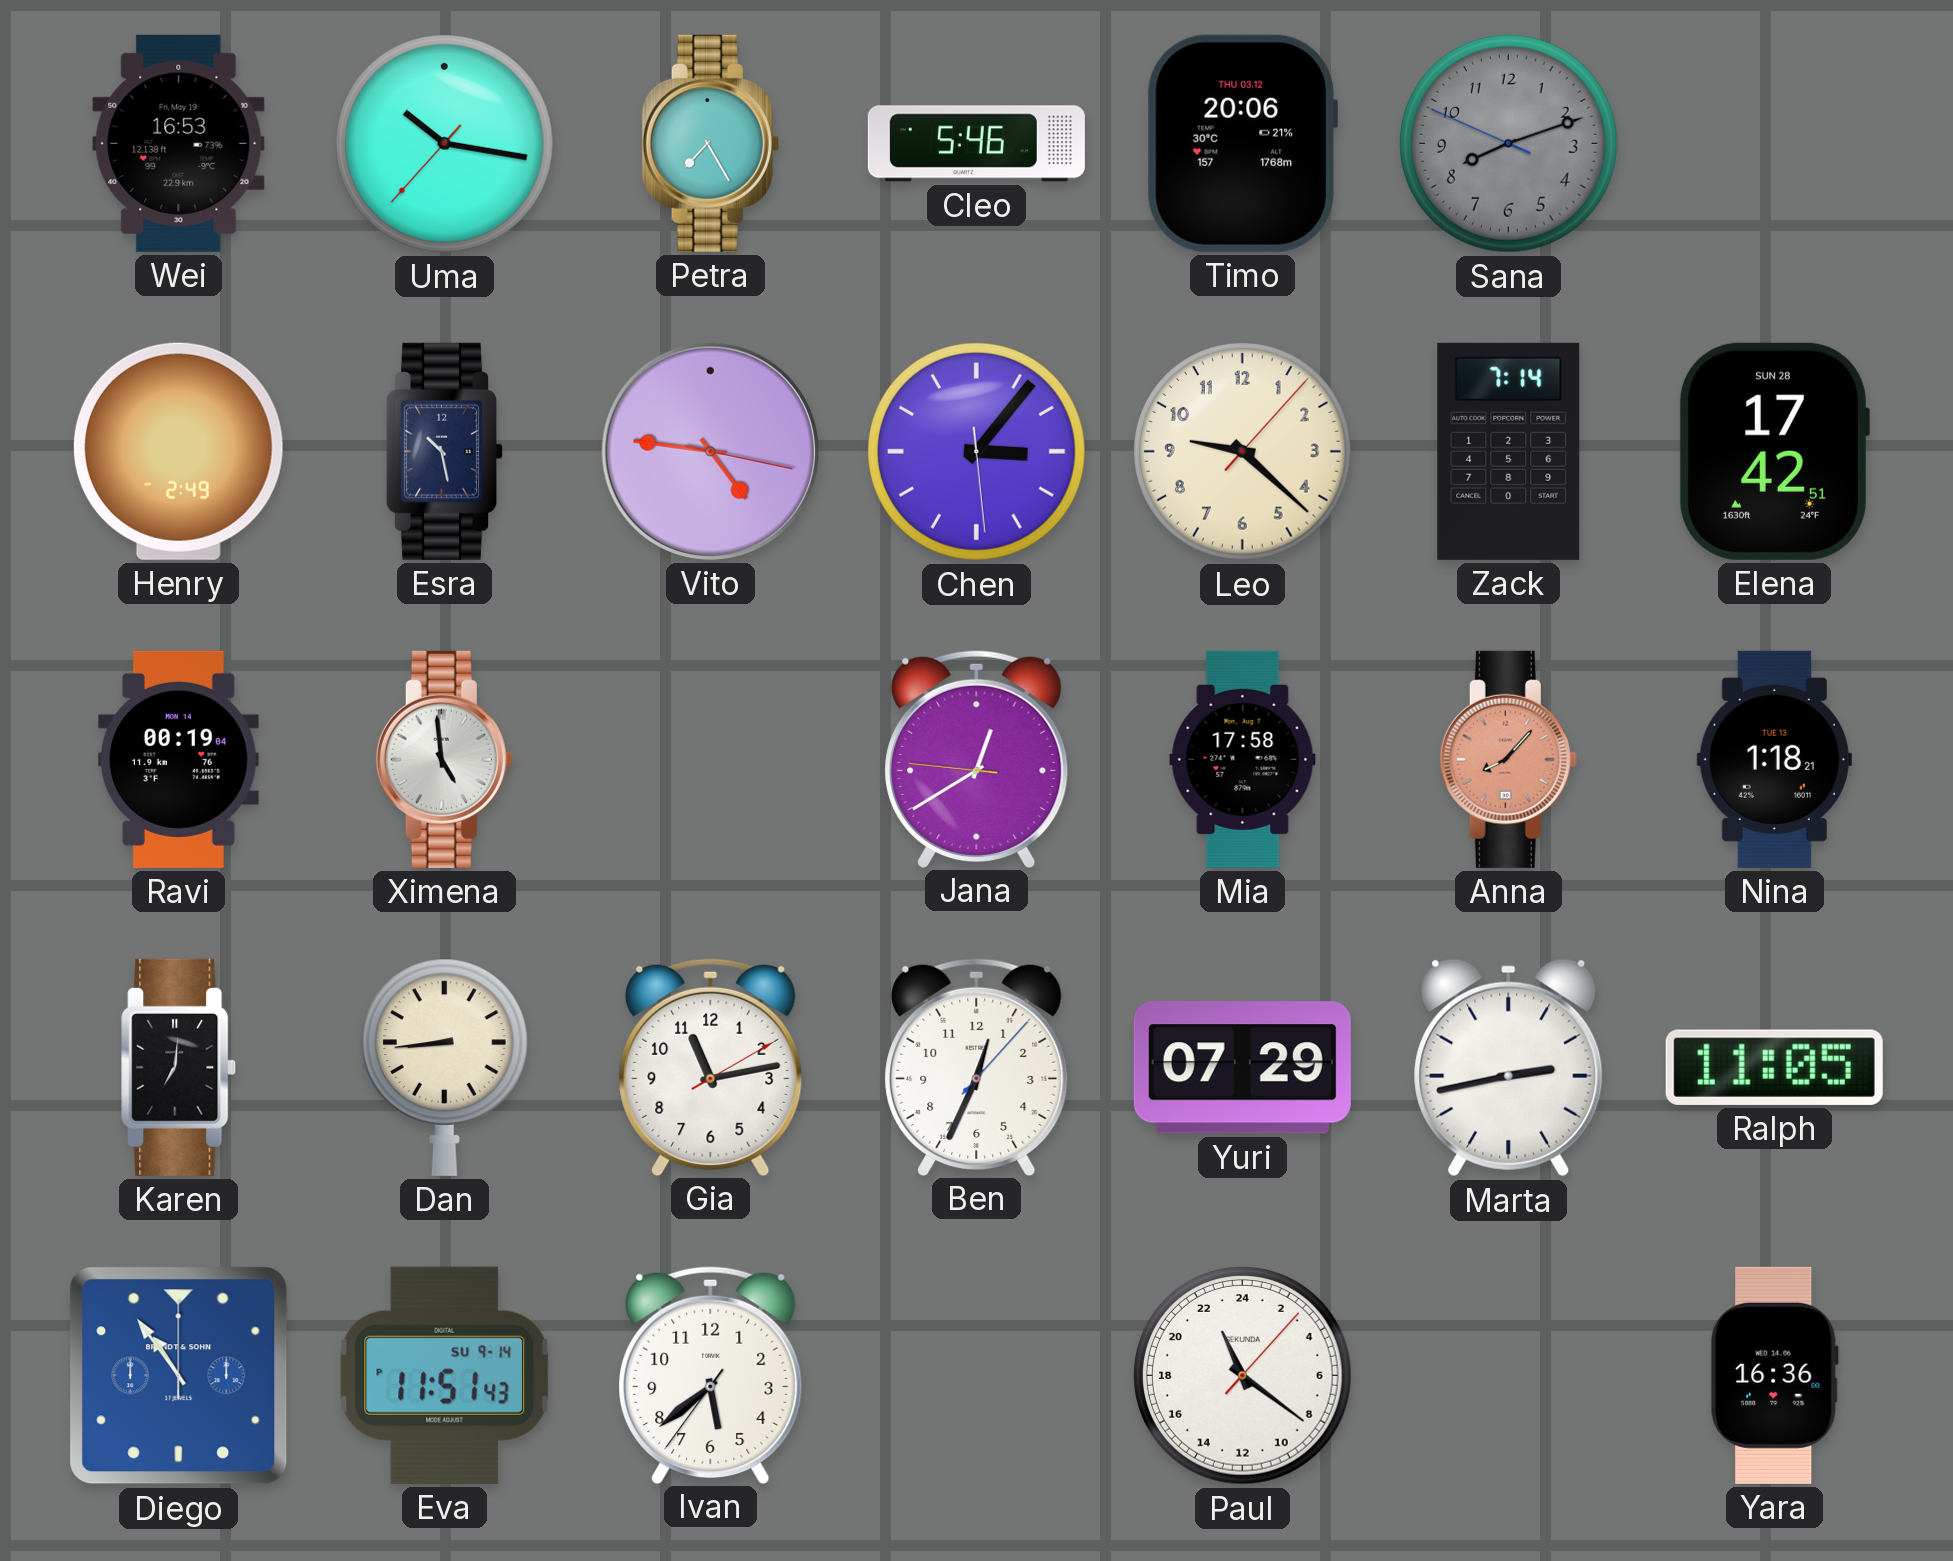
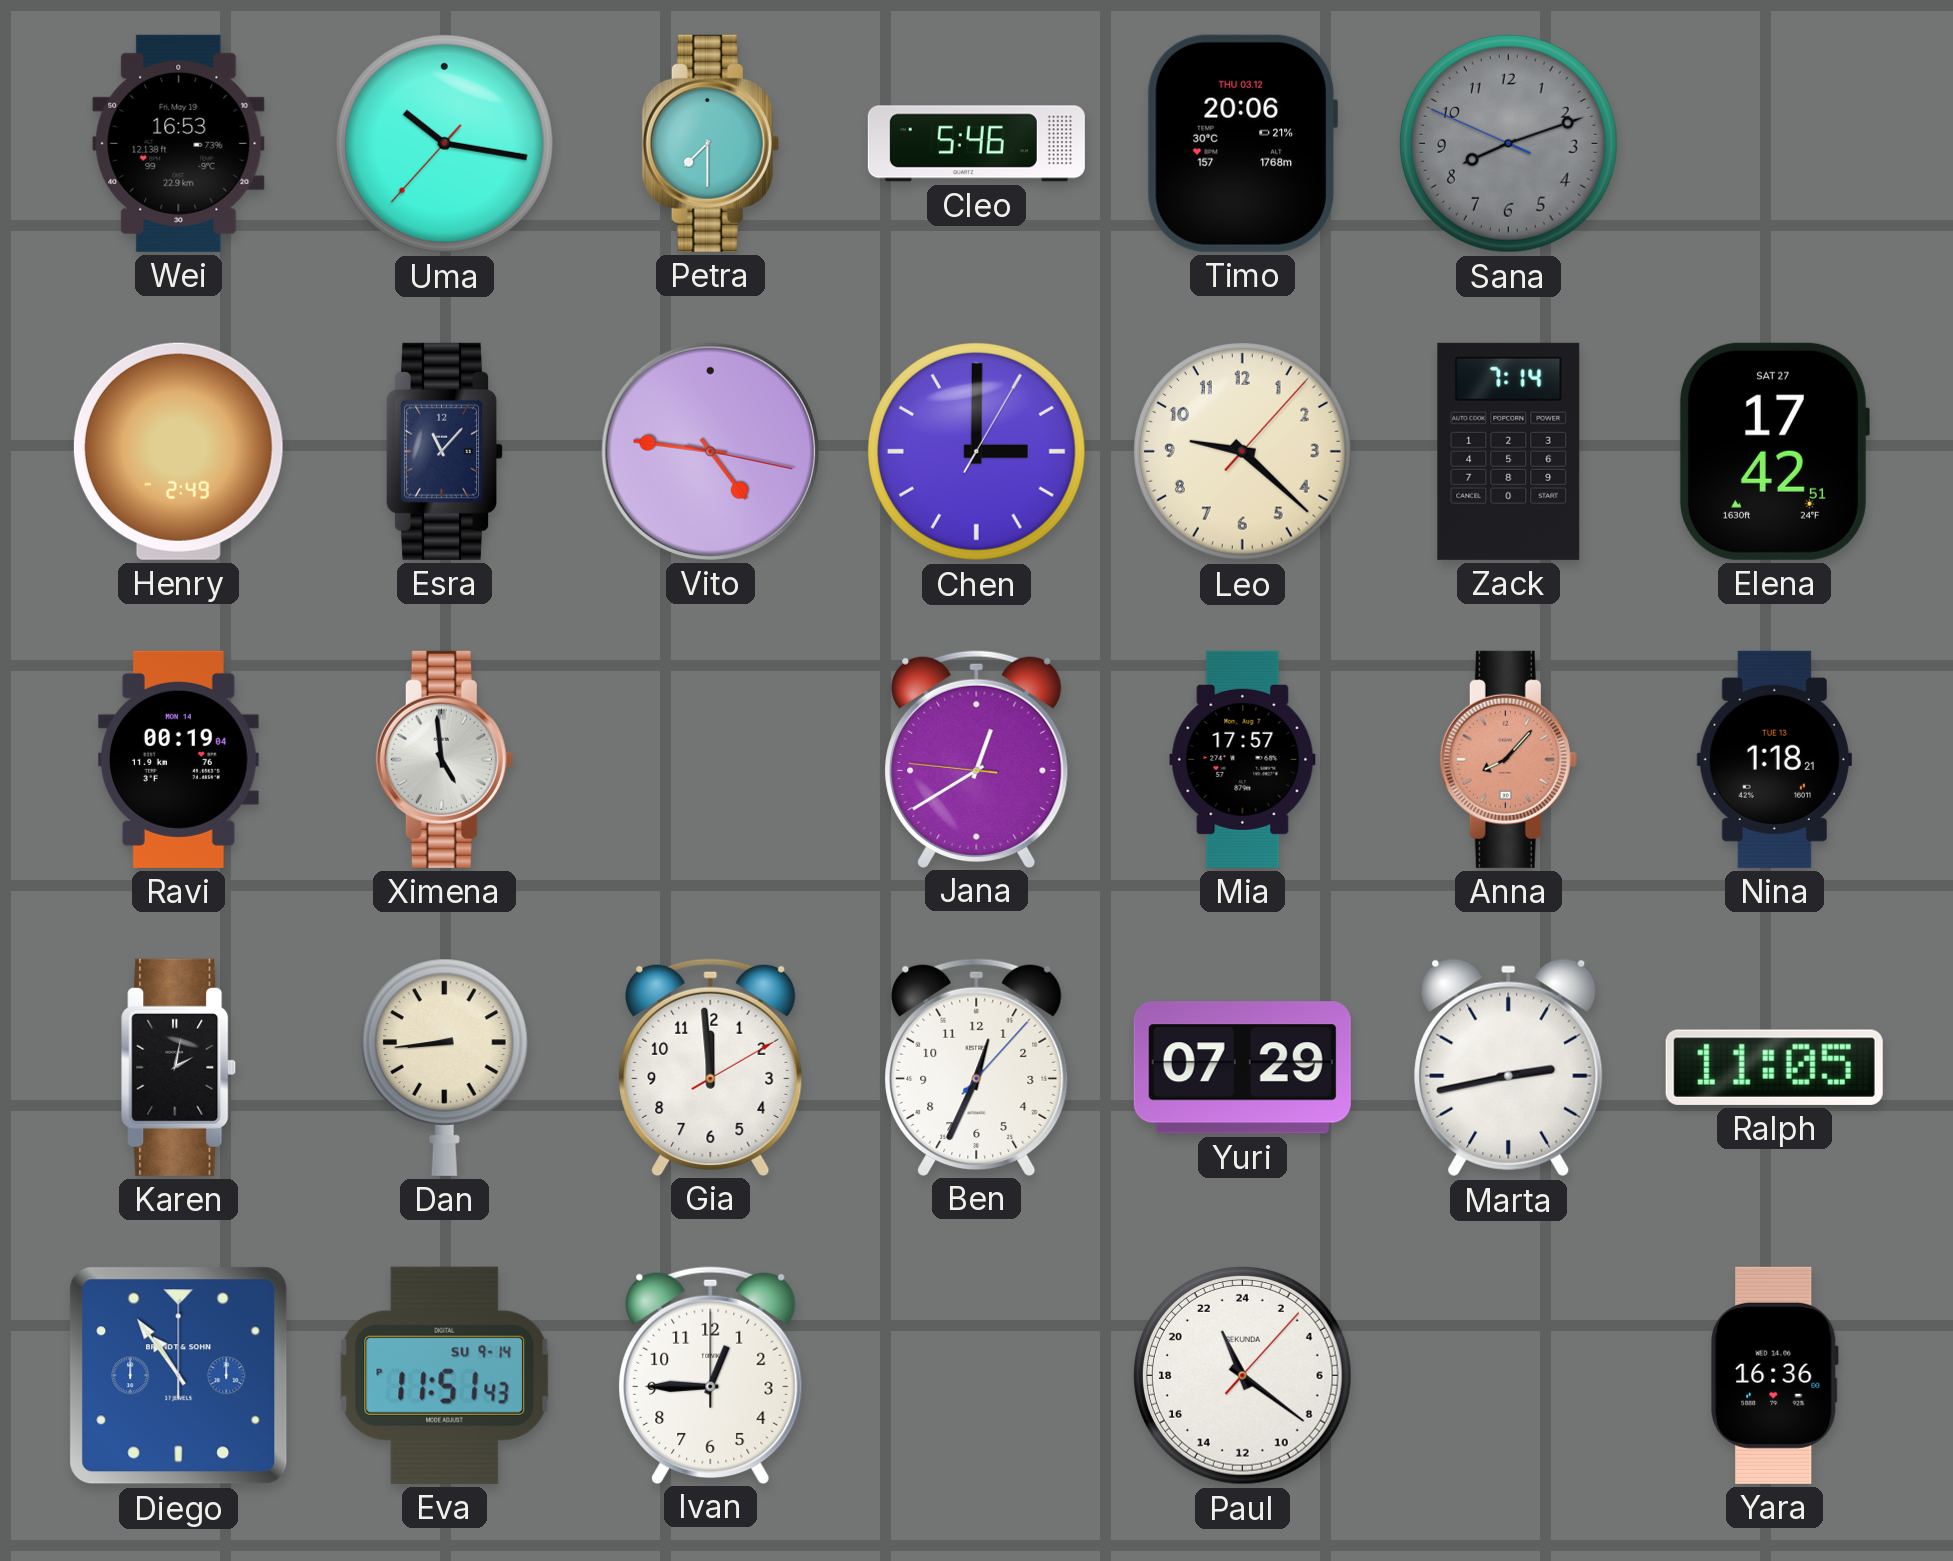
Petra: 7:25 -> 7:30 (710, 143)
Esra: 10:28 -> 11:07 (445, 451)
Chen: 3:06 -> 3:00 (977, 452)
Elena date: SUN 28 -> SAT 27 (1774, 451)
Mia: 17:58 -> 17:57 (1243, 759)
Karen: 7:01 -> 2:02 (179, 1067)
Gia: 11:13 -> 11:59 (711, 1067)
Ivan: 5:38 -> 12:45 (711, 1375)
